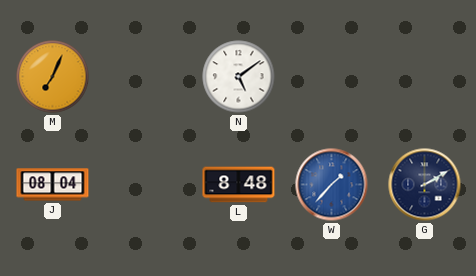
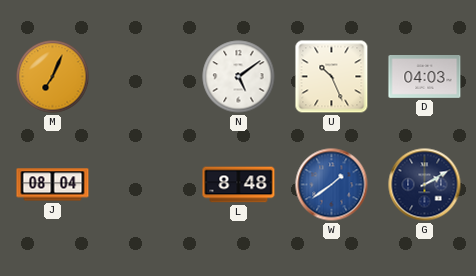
U: none -> 10:26 (332, 77)
D: none -> 04:03 (425, 77)
W: 1:37 -> 1:39 (332, 185)
